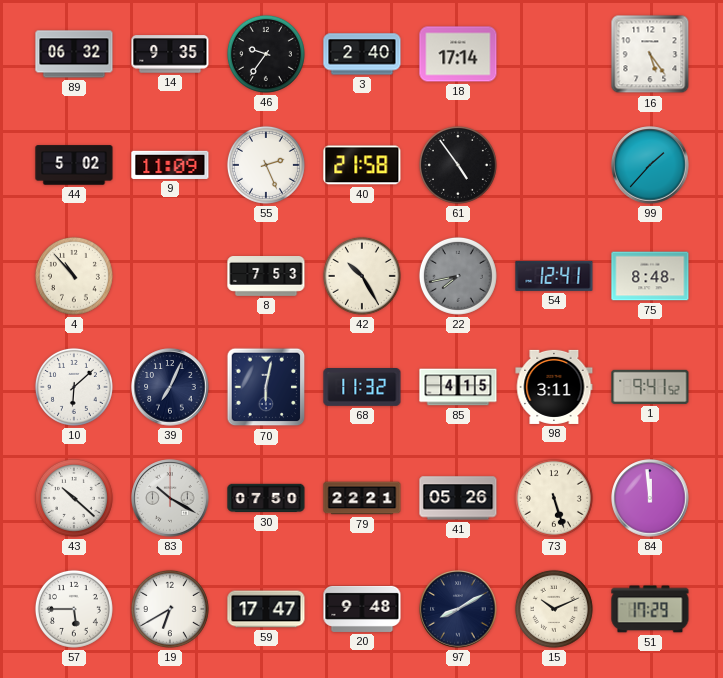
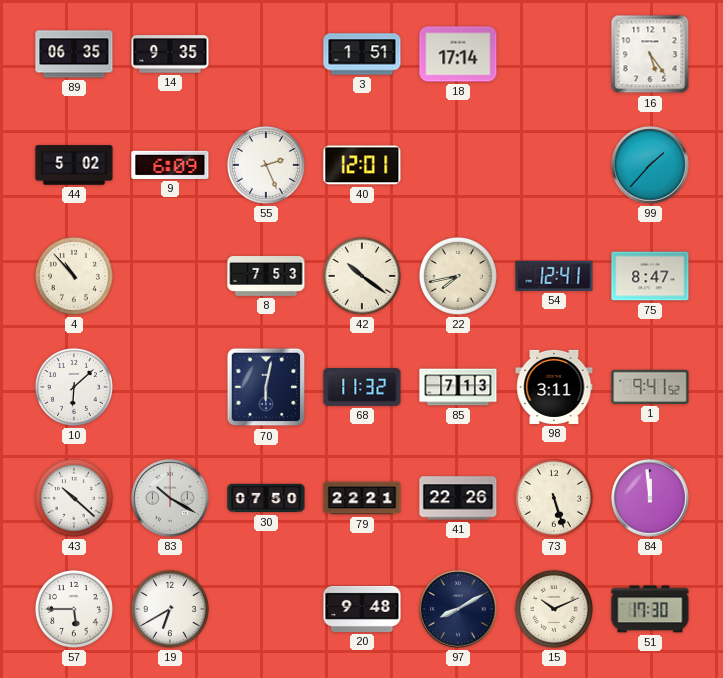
89: 06:32 -> 06:35 (74, 54)
46: 9:36 -> none (266, 54)
3: 2:40 -> 1:51 (362, 54)
9: 11:09 -> 6:09 (170, 165)
40: 21:58 -> 12:01 (362, 165)
61: 4:54 -> none (458, 165)
42: 10:25 -> 10:21 (362, 276)
22 dial: grey -> cream (458, 276)
75: 8:48 -> 8:47 (650, 276)
39: 7:04 -> none (170, 387)
85: 4:15 -> 7:13 (458, 387)
41: 05:26 -> 22:26 (458, 498)
59: 17:47 -> none (266, 609)
51: 17:29 -> 17:30 (650, 609)
